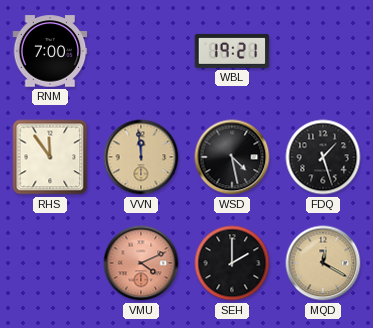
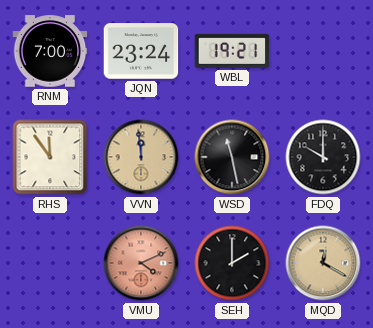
JQN: none -> 23:24 (141, 51)
WSD: 4:28 -> 11:28 (232, 157)
FDQ: 1:27 -> 10:00 (323, 157)
